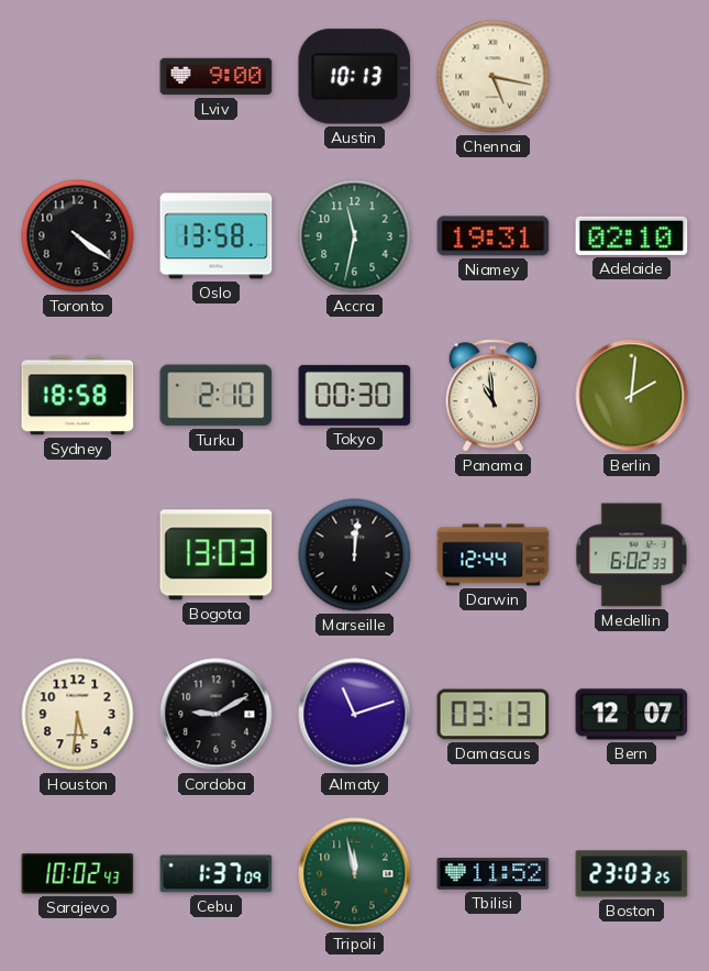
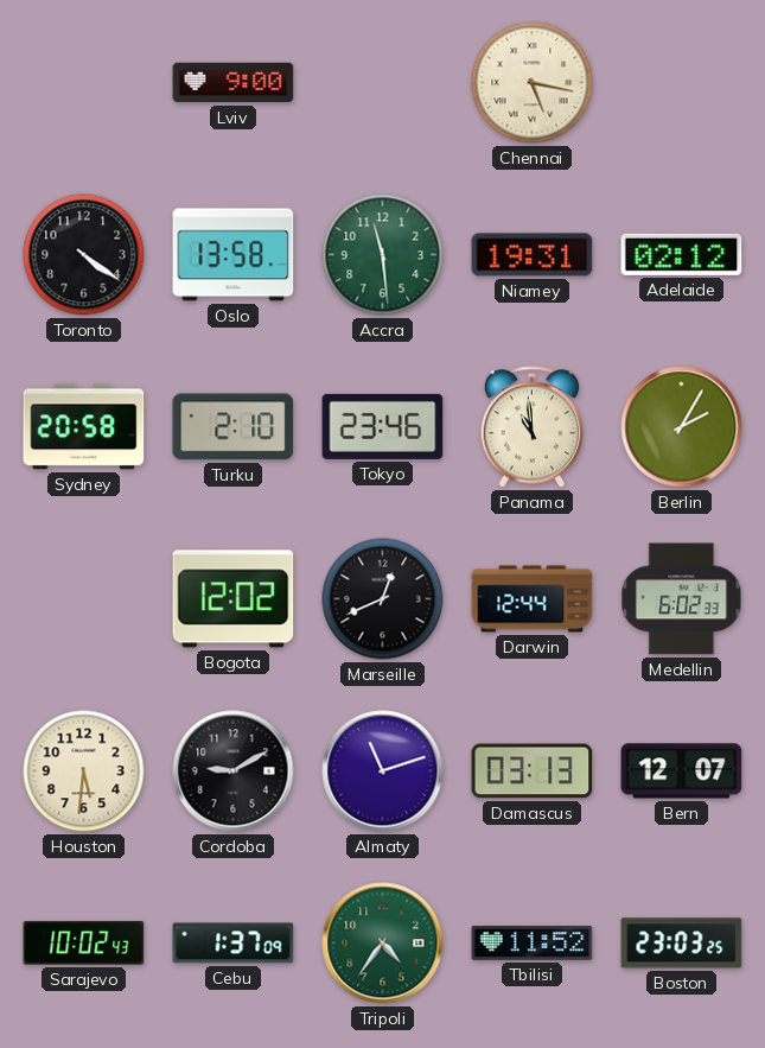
Austin: 10:13 -> none (355, 77)
Accra: 11:32 -> 11:29 (383, 255)
Adelaide: 02:10 -> 02:12 (682, 254)
Sydney: 18:58 -> 20:58 (84, 427)
Tokyo: 00:30 -> 23:46 (383, 426)
Berlin: 2:01 -> 2:05 (682, 427)
Bogota: 13:03 -> 12:02 (234, 599)
Marseille: 12:01 -> 12:41 (383, 599)
Tripoli: 11:58 -> 4:36 (383, 944)
